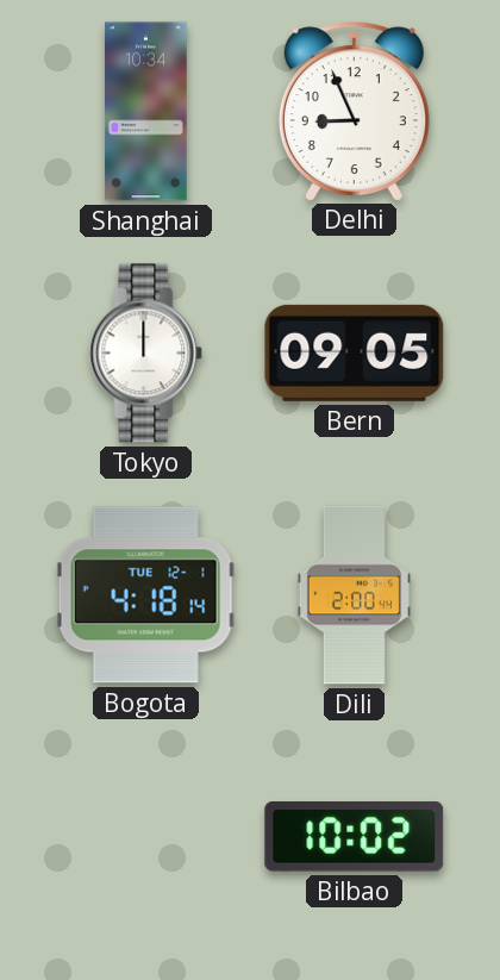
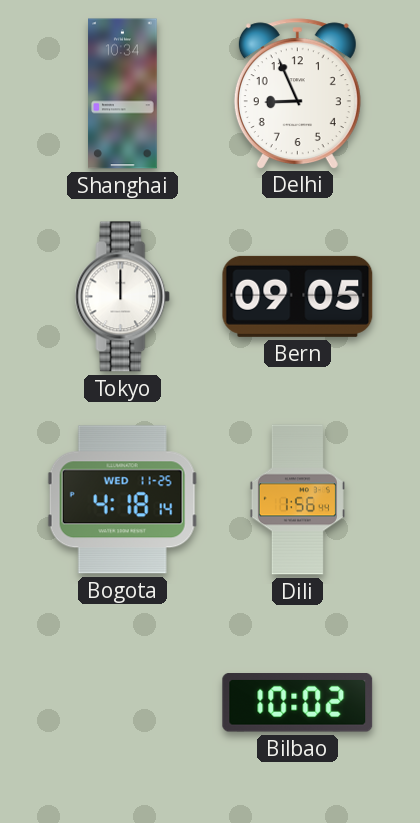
Bogota date: TUE 12-1 -> WED 11-25 (122, 500)
Dili: 2:00 -> 1:56 (297, 500)
